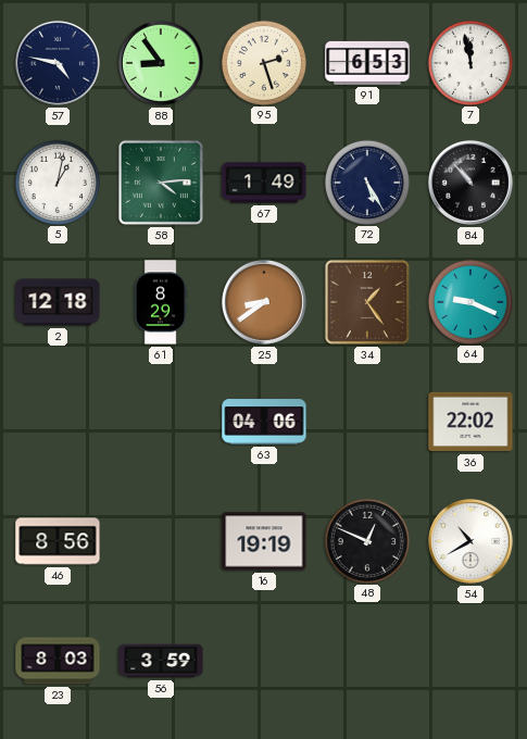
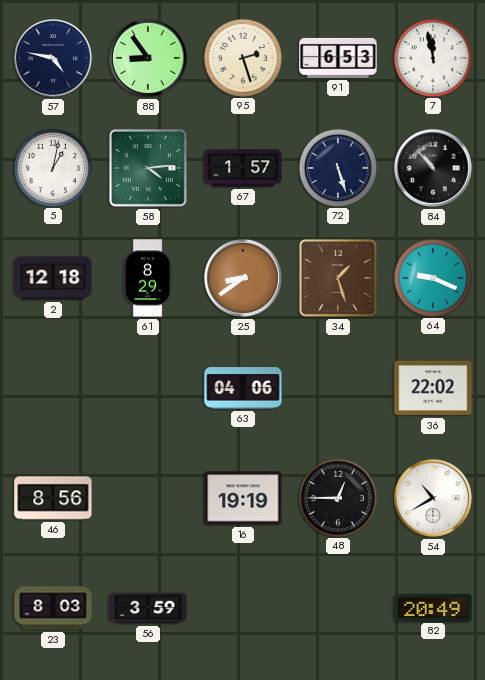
67: 1:49 -> 1:57 (243, 168)
72: 5:25 -> 5:27 (337, 167)
34: 1:24 -> 1:27 (338, 278)
48: 12:49 -> 12:45 (337, 497)
82: none -> 20:49 (433, 607)
